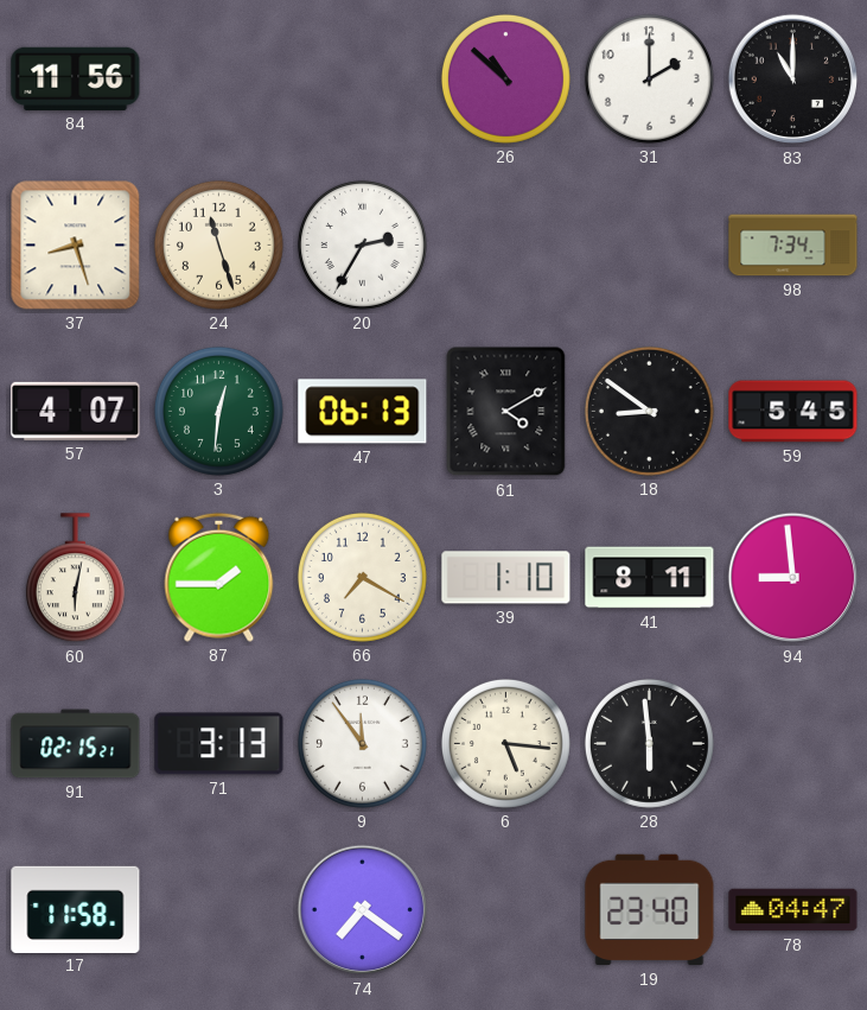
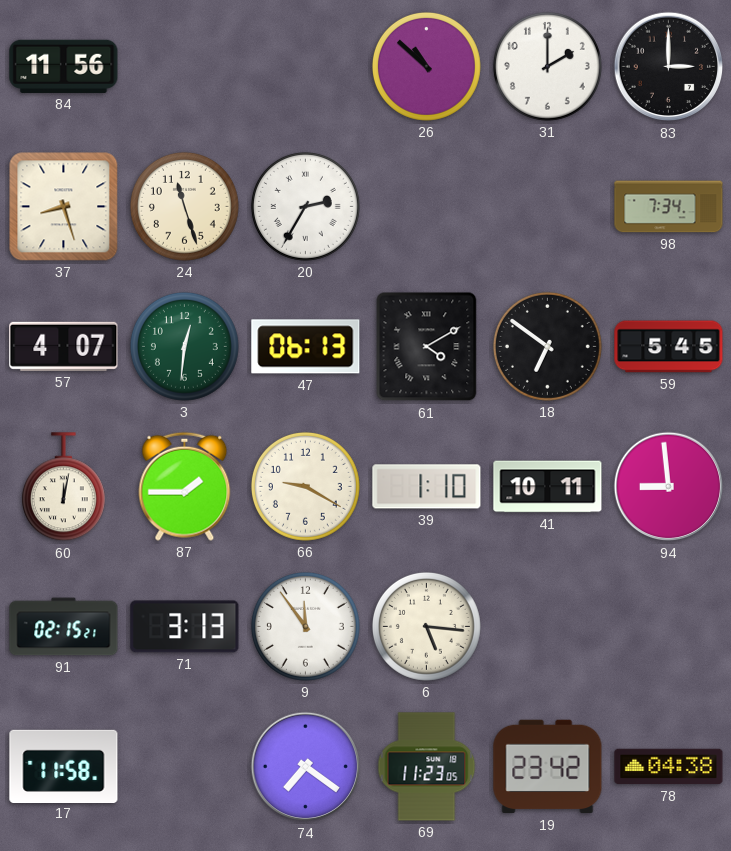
83: 11:00 -> 3:00 (669, 67)
18: 8:51 -> 6:51 (547, 346)
60: 6:02 -> 12:02 (63, 487)
66: 7:20 -> 9:20 (305, 486)
41: 8:11 -> 10:11 (548, 487)
28: 5:59 -> none (649, 743)
69: none -> 11:23 (427, 767)
19: 23:40 -> 23:42 (548, 767)
78: 04:47 -> 04:38 (669, 767)
